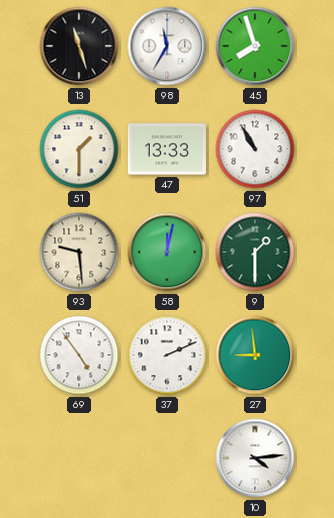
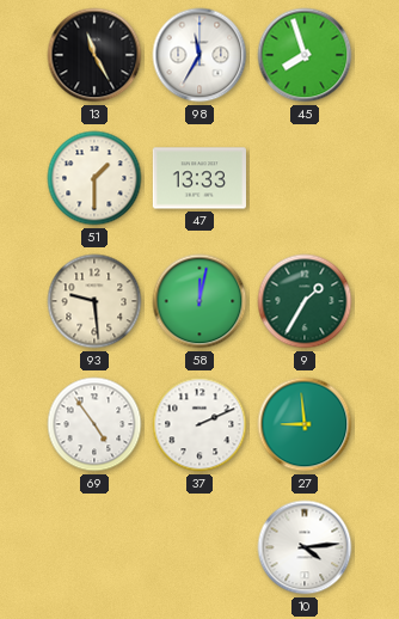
13: 11:27 -> 11:25 (94, 55)
97: 10:55 -> none (255, 149)
9: 1:30 -> 1:35 (305, 301)
